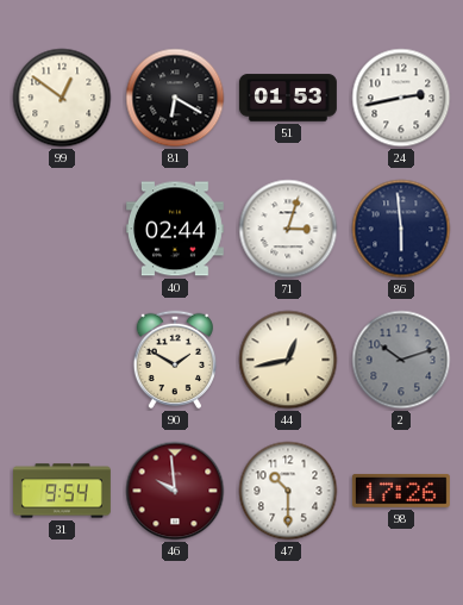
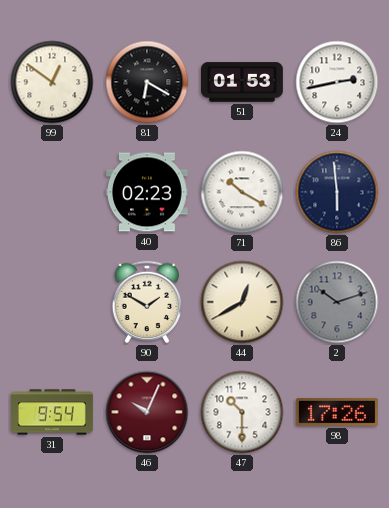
40: 02:44 -> 02:23 (147, 192)
71: 3:03 -> 10:20 (242, 192)
44: 12:43 -> 12:40 (242, 302)
46: 9:59 -> 10:04 (147, 412)
